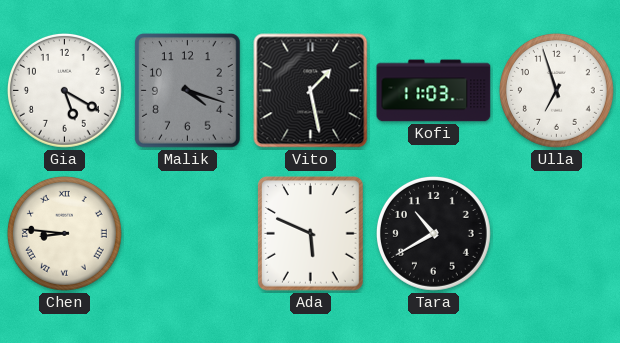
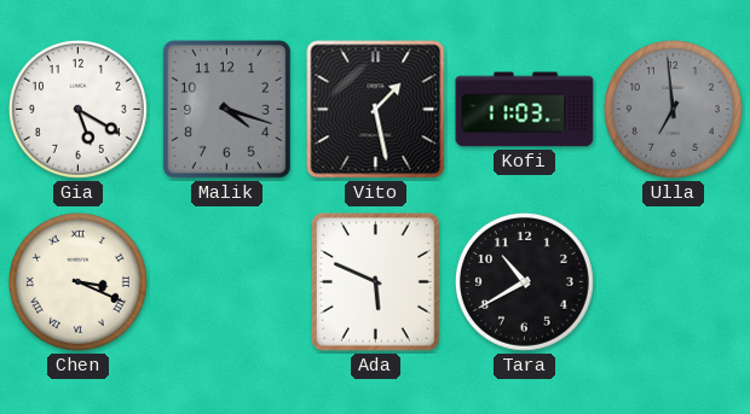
Ulla: 6:57 -> 6:59 (673, 109)
Ulla dial: white -> grey (673, 109)
Chen: 8:46 -> 3:19 (77, 281)
